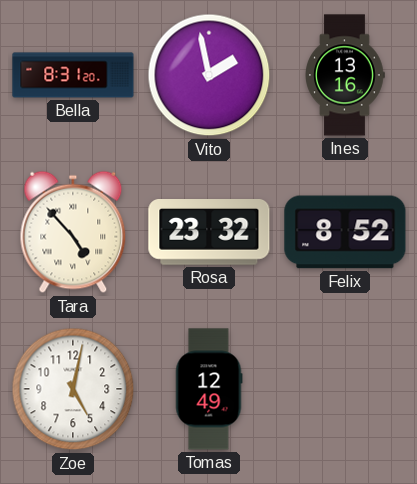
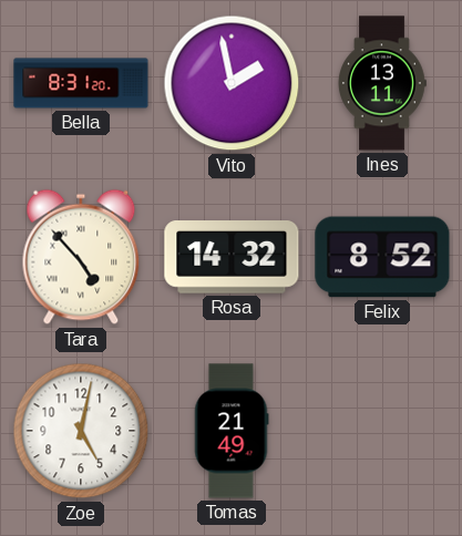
Ines: 13:16 -> 13:11 (382, 83)
Rosa: 23:32 -> 14:32 (232, 257)
Tomas: 12:49 -> 21:49 (232, 431)
